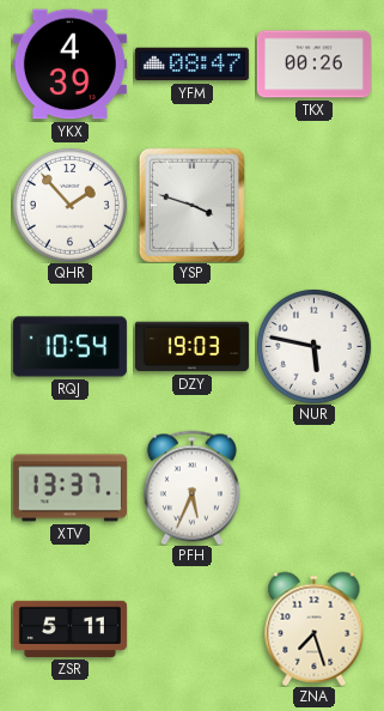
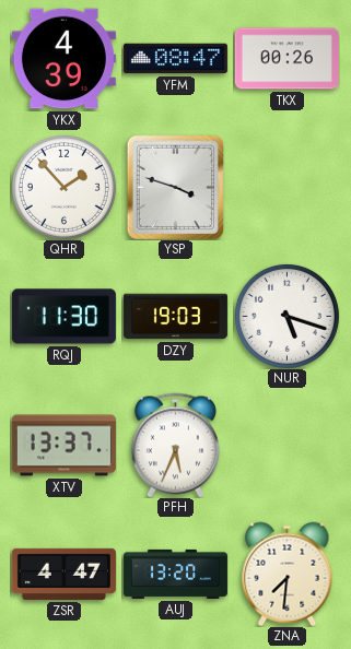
RQJ: 10:54 -> 11:30 (63, 317)
NUR: 5:47 -> 5:18 (286, 316)
ZSR: 5:11 -> 4:47 (63, 574)
AUJ: none -> 13:20 (175, 574)
ZNA: 7:27 -> 7:31 (288, 574)
